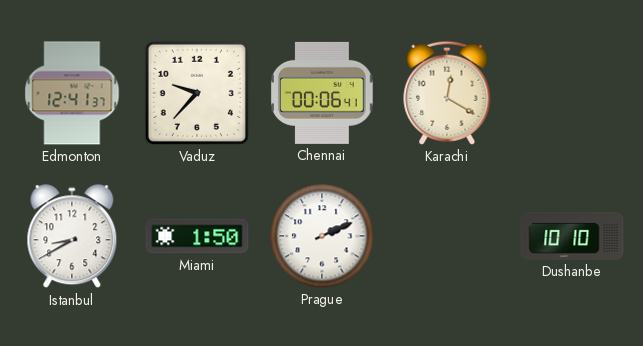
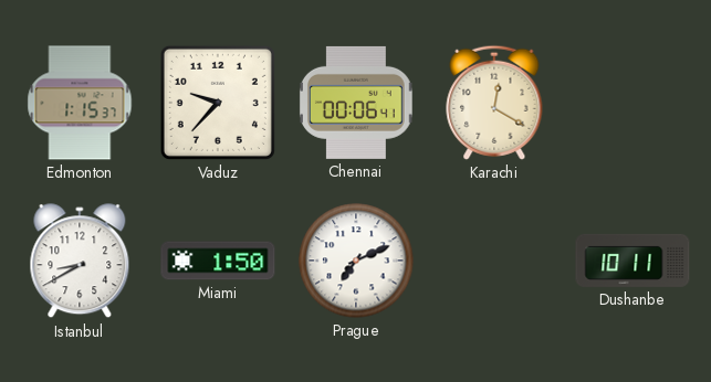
Edmonton: 12:41 -> 1:15 (80, 103)
Prague: 2:11 -> 7:11 (356, 261)
Dushanbe: 10:10 -> 10:11 (632, 261)
